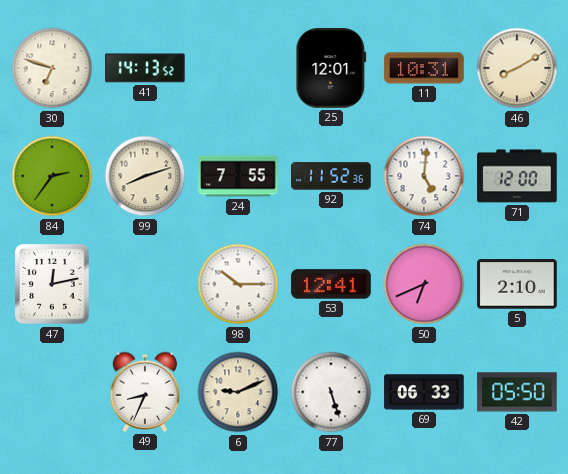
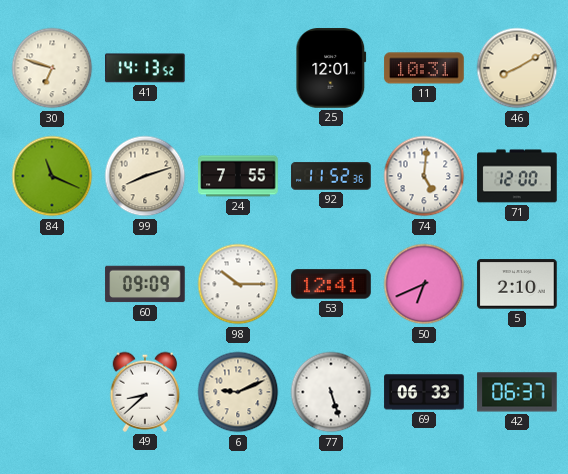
84: 2:36 -> 11:19 (52, 176)
47: 12:13 -> none (52, 284)
60: none -> 09:09 (145, 284)
49: 8:34 -> 8:38 (145, 392)
42: 05:50 -> 06:37 (517, 392)
